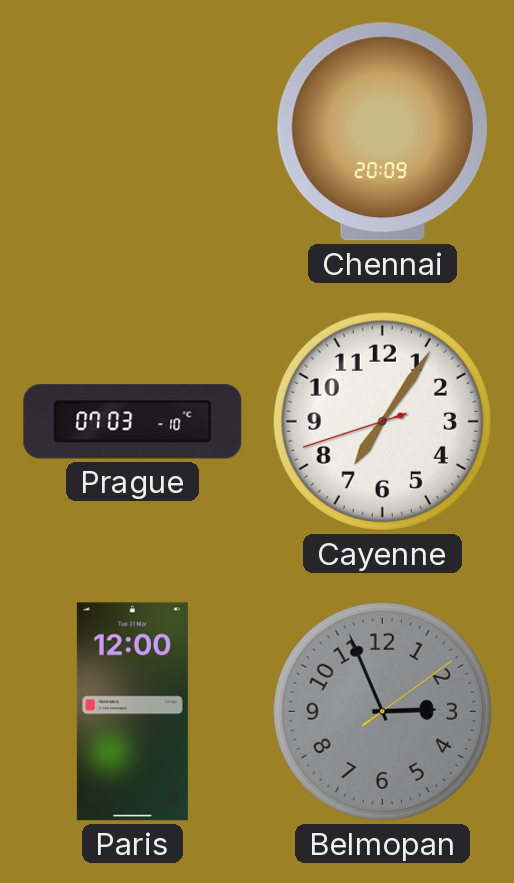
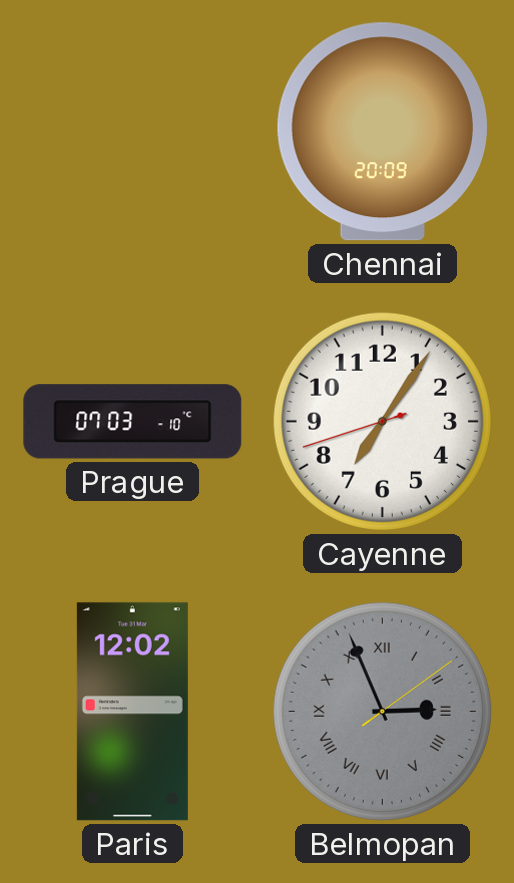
Paris: 12:00 -> 12:02 (132, 712)
Belmopan numerals: Arabic -> Roman (382, 711)
